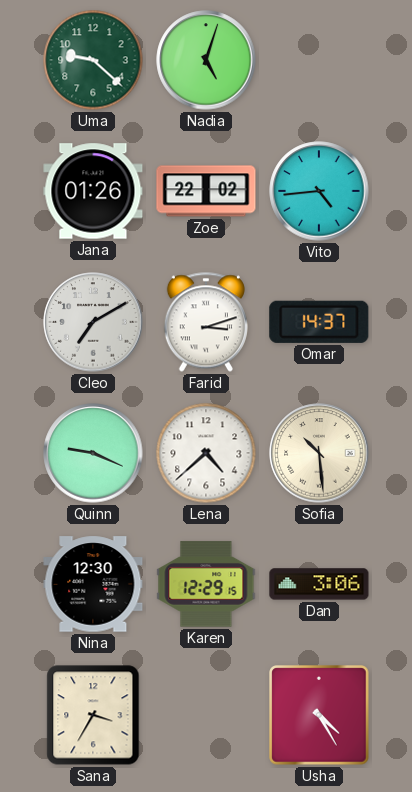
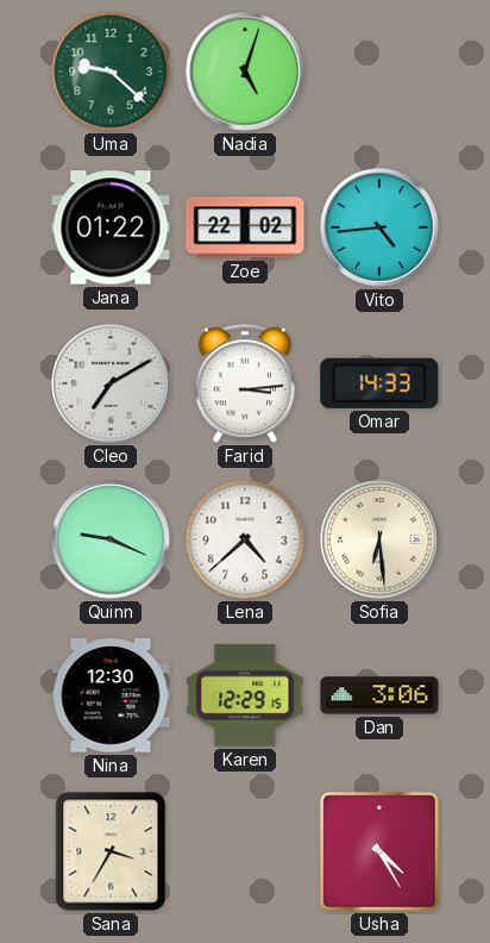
Jana: 01:26 -> 01:22 (111, 227)
Farid: 3:12 -> 3:14 (245, 383)
Omar: 14:37 -> 14:33 (379, 383)
Sofia: 10:29 -> 6:29 (379, 539)
